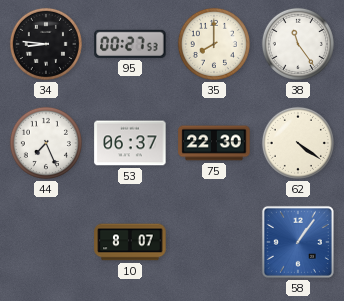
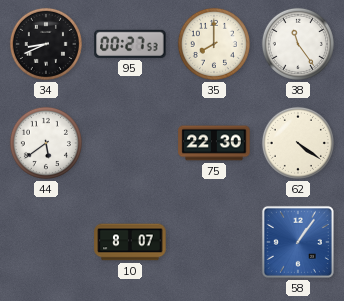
34: 8:46 -> 8:41 (46, 44)
44: 7:26 -> 5:39 (46, 143)
53: 06:37 -> none (130, 143)
